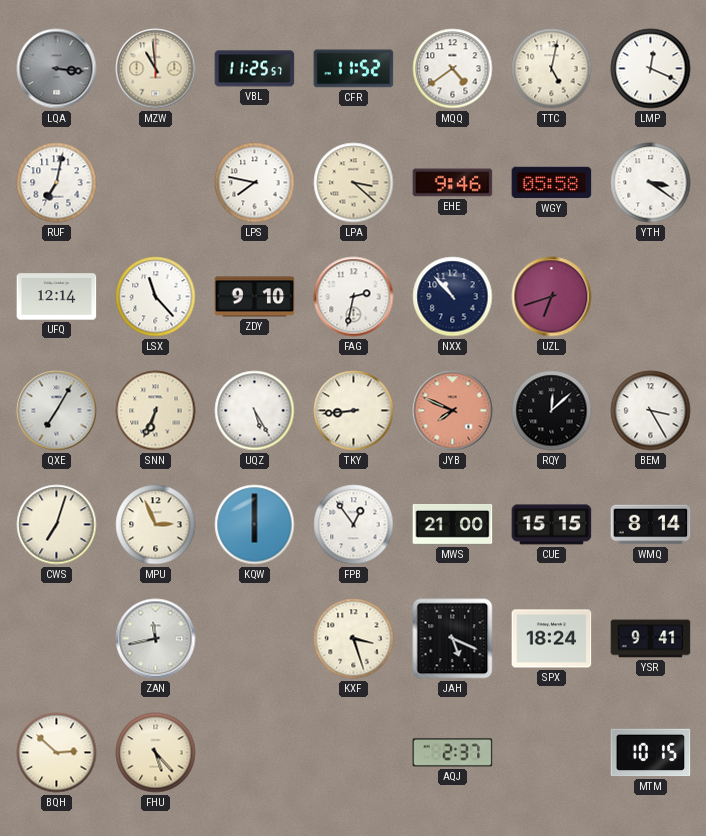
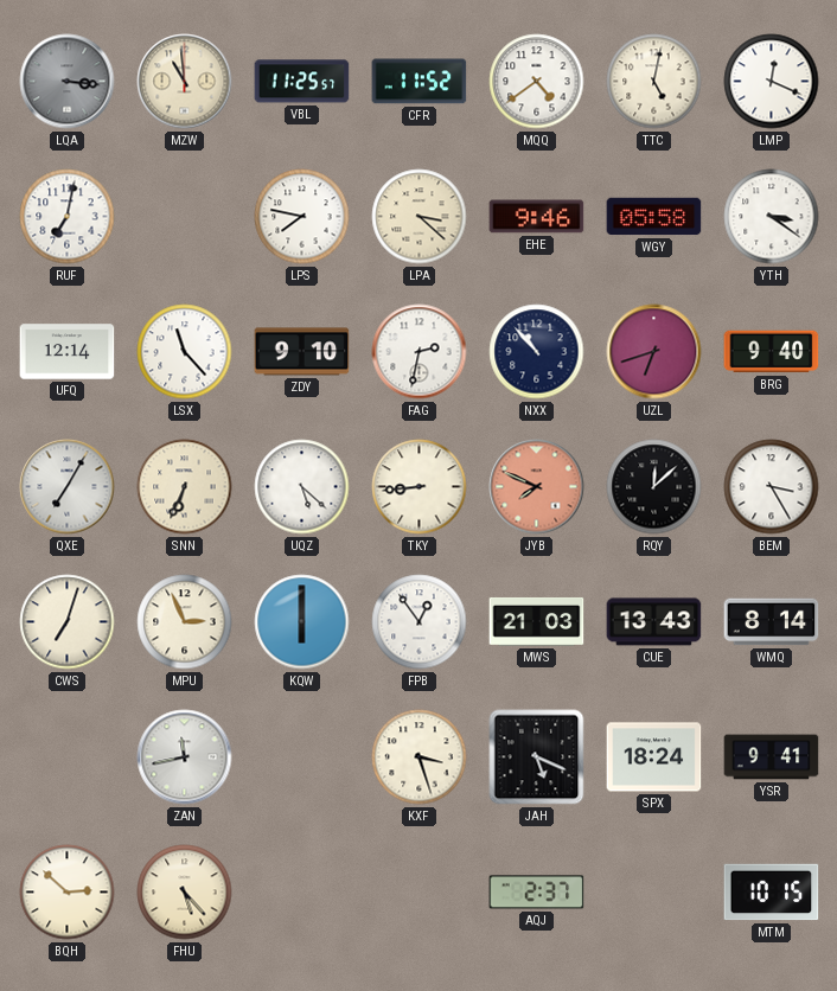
BRG: none -> 9:40 (772, 352)
UQZ: 5:25 -> 5:22 (302, 487)
MWS: 21:00 -> 21:03 (537, 621)
CUE: 15:15 -> 13:43 (654, 622)
